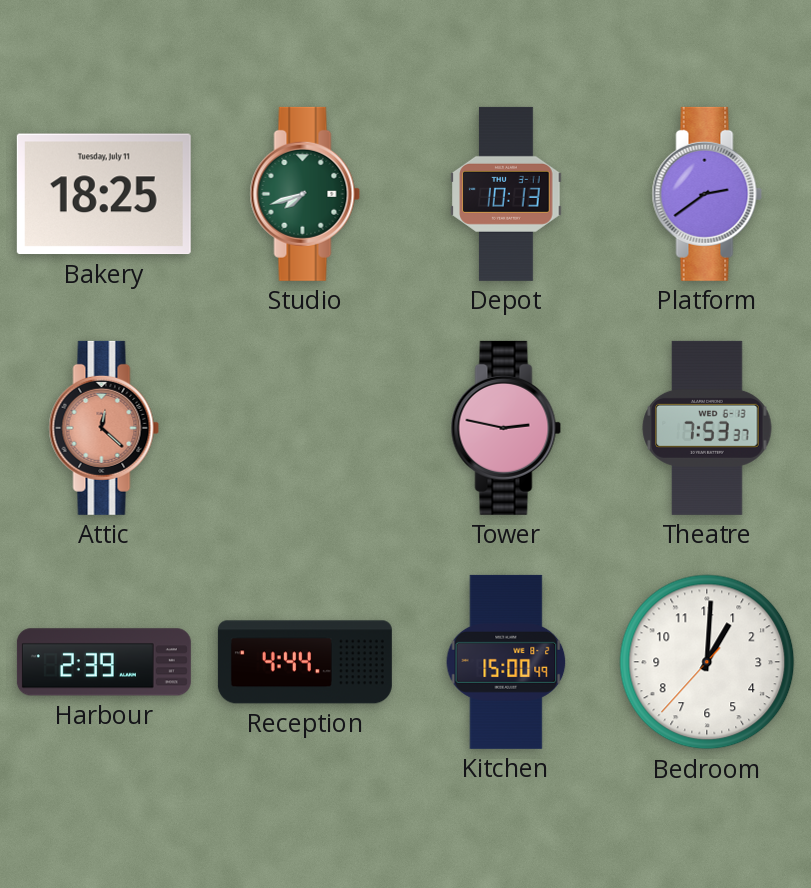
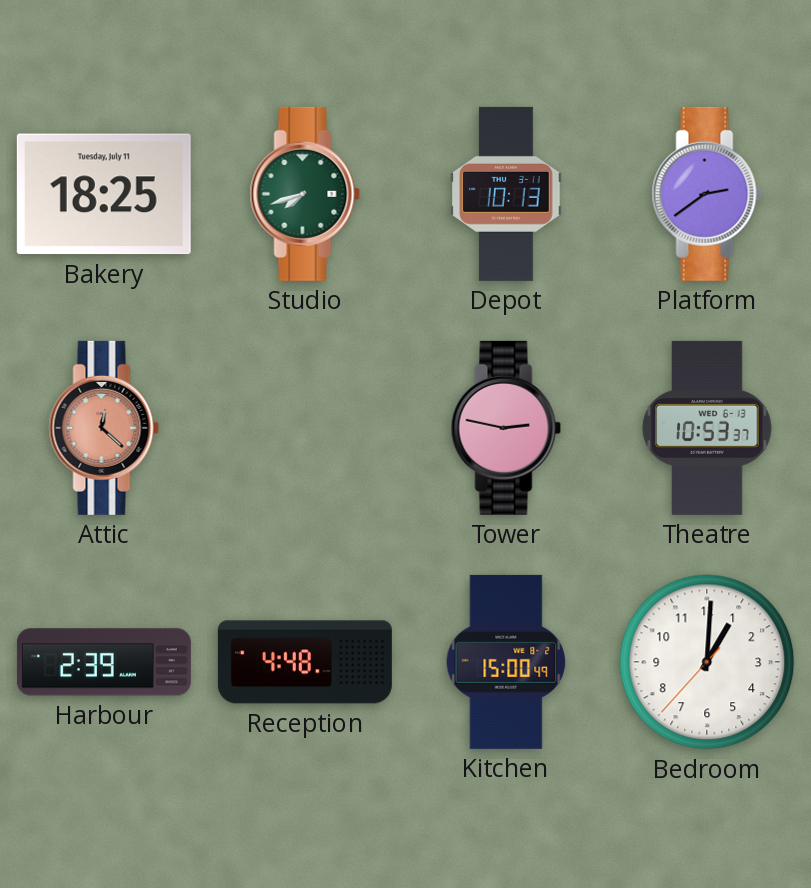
Theatre: 7:53 -> 10:53 (707, 428)
Reception: 4:44 -> 4:48 (305, 662)
